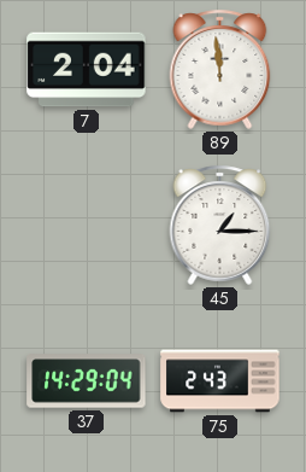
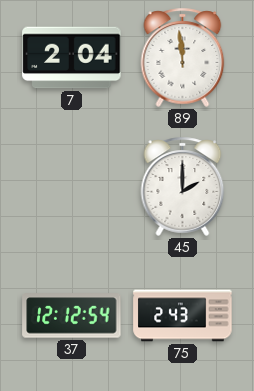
45: 1:15 -> 2:00 (183, 186)
37: 14:29 -> 12:12 (72, 316)
